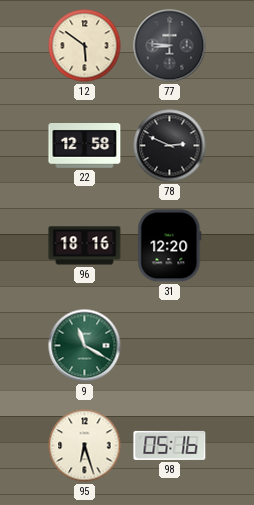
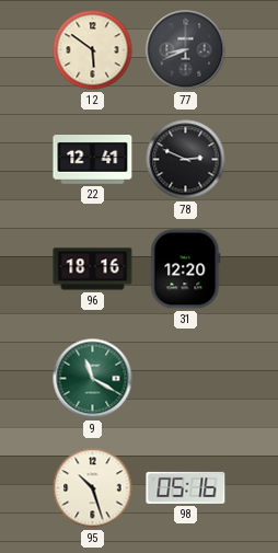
77: 8:46 -> 8:41 (186, 50)
22: 12:58 -> 12:41 (93, 160)
95: 6:27 -> 10:27 (93, 488)
